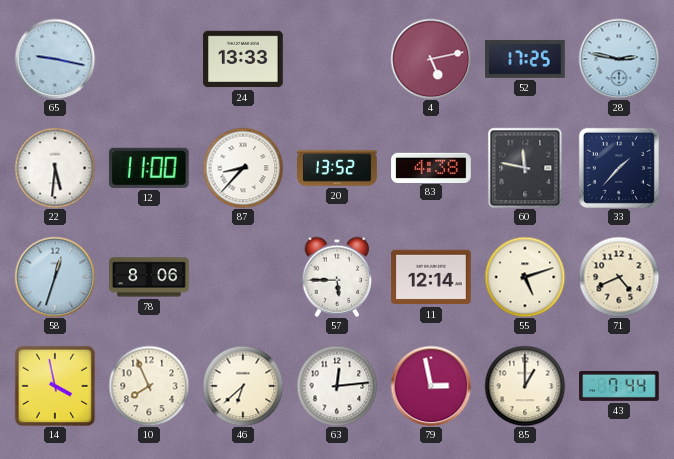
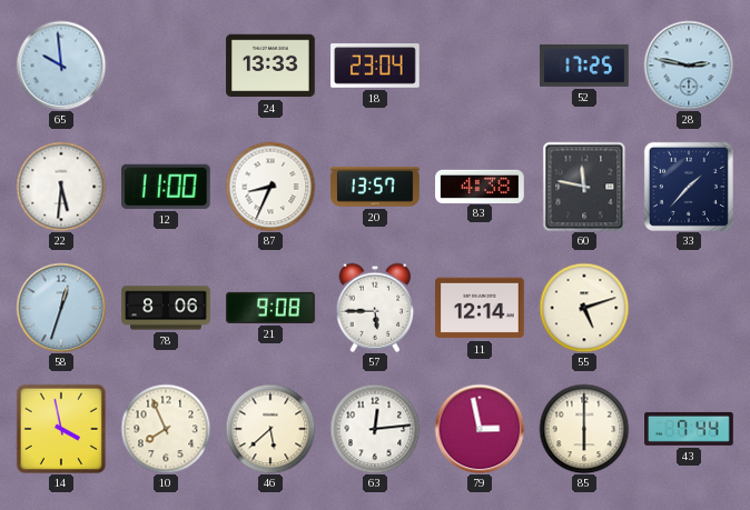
65: 9:17 -> 9:59 (61, 66)
18: none -> 23:04 (375, 66)
4: 5:13 -> none (431, 59)
87: 8:37 -> 8:34 (270, 187)
20: 13:52 -> 13:57 (375, 187)
21: none -> 9:08 (270, 308)
71: 4:41 -> none (619, 277)
46: 6:38 -> 5:38 (270, 429)
85: 1:00 -> 6:00 (584, 429)
